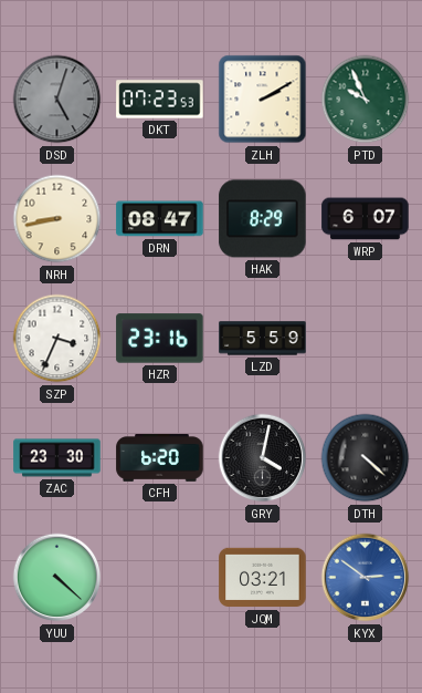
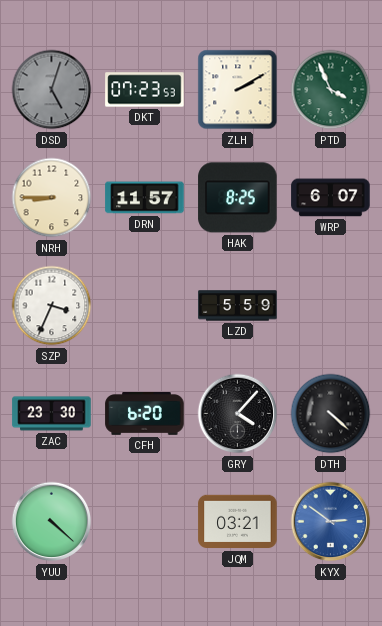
PTD: 9:56 -> 3:56 (331, 90)
NRH: 8:43 -> 8:45 (52, 198)
DRN: 08:47 -> 11:57 (145, 198)
HAK: 8:29 -> 8:25 (238, 198)
HZR: 23:16 -> none (160, 339)
GRY: 4:02 -> 4:07 (238, 414)
